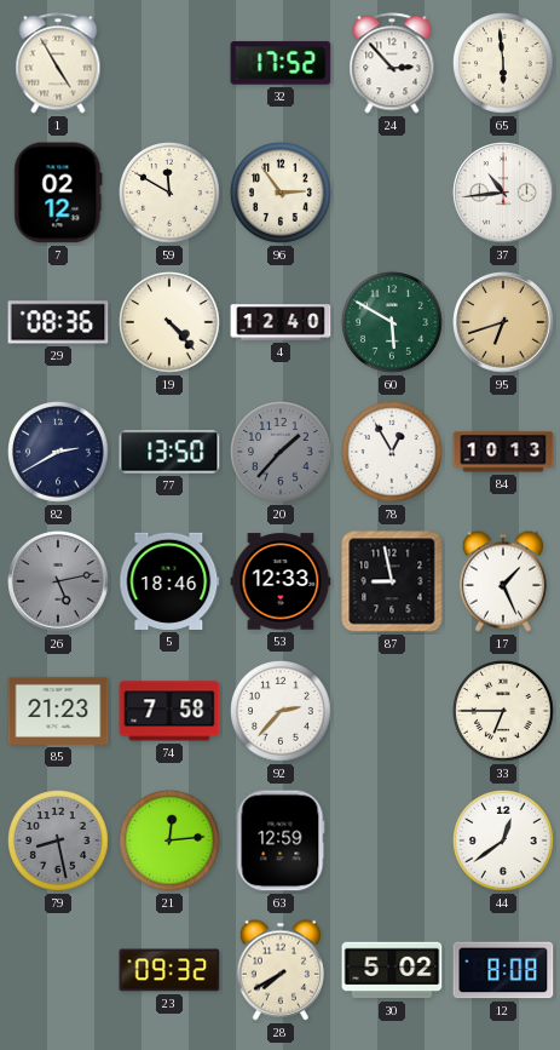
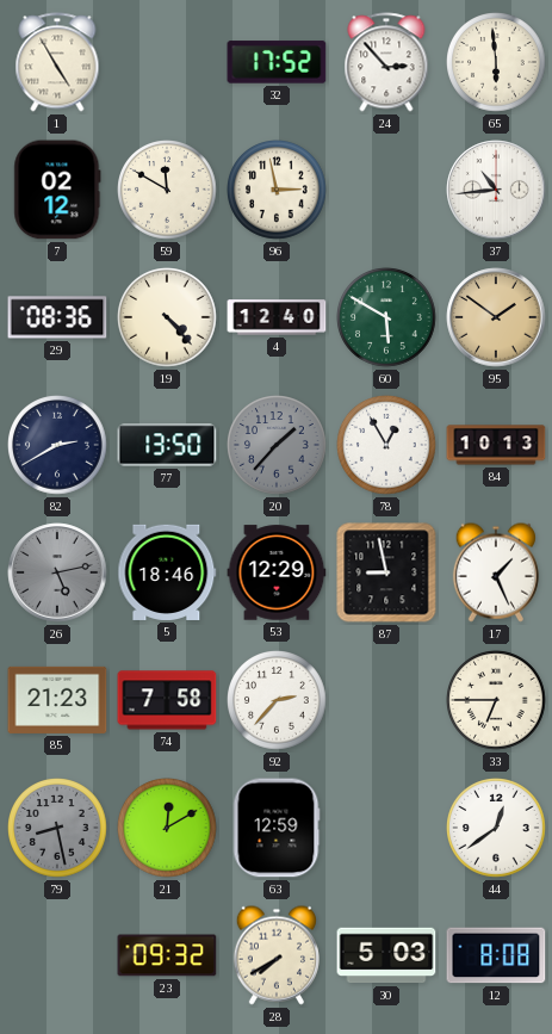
96: 2:54 -> 2:58 (278, 191)
95: 6:42 -> 1:51 (496, 317)
53: 12:33 -> 12:29 (277, 572)
21: 12:14 -> 12:10 (168, 829)
30: 5:02 -> 5:03 (386, 955)
